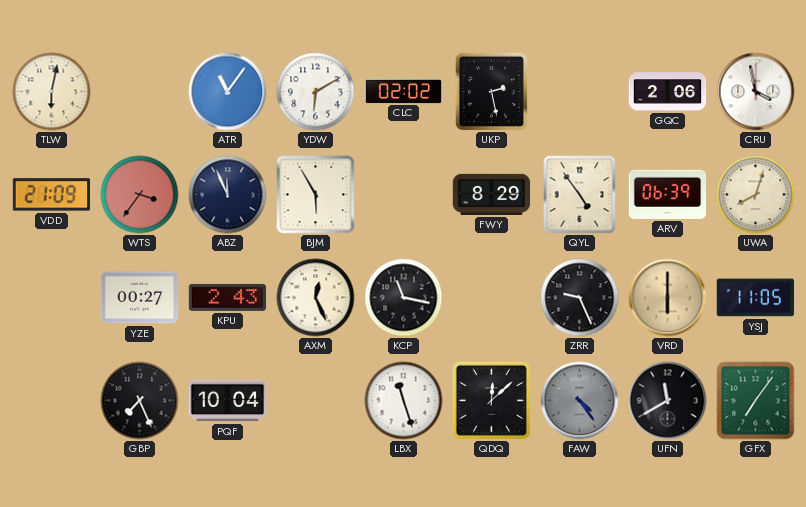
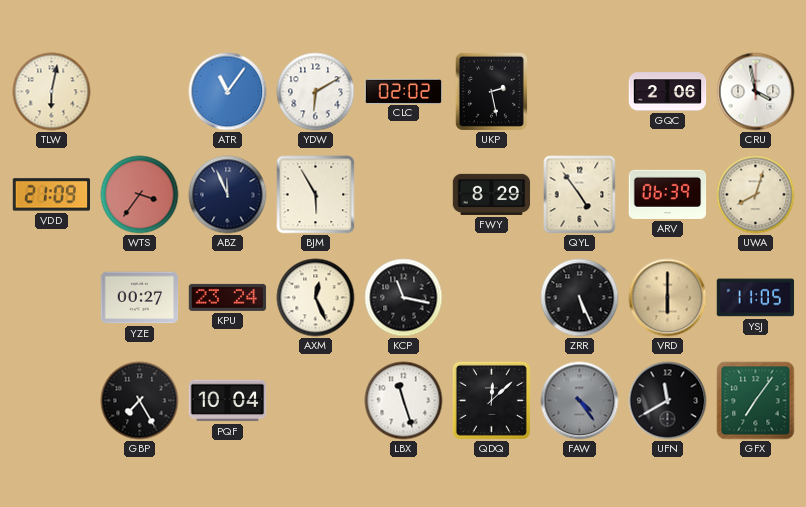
KPU: 2:43 -> 23:24 (228, 297)
ZRR: 9:26 -> 5:26 (580, 298)
GBP: 7:26 -> 7:25 (140, 401)
